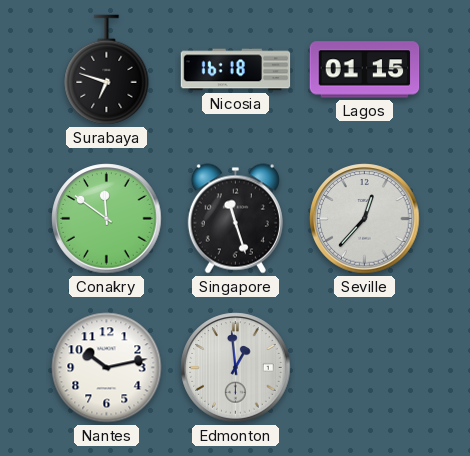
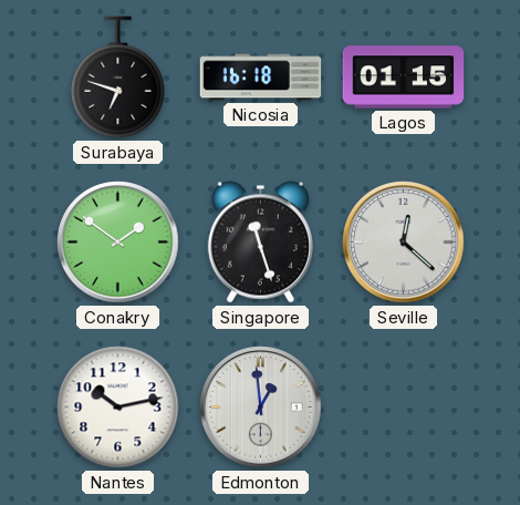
Conakry: 11:51 -> 1:51 (118, 243)
Seville: 12:37 -> 12:22 (404, 243)
